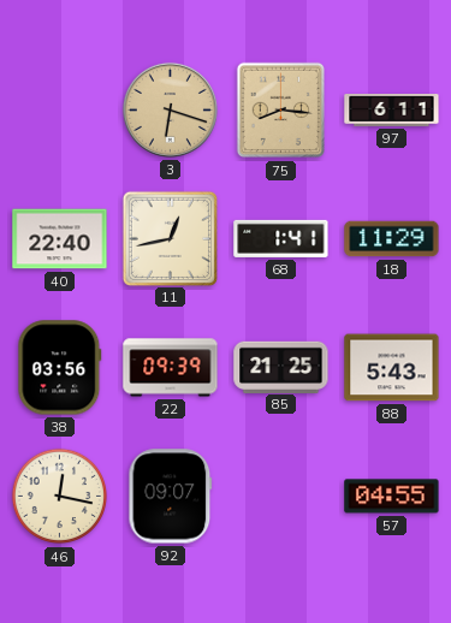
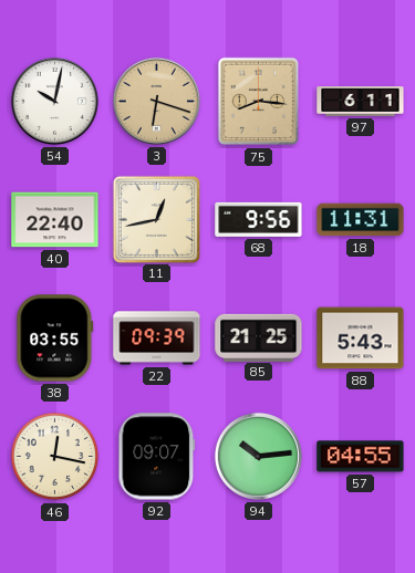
54: none -> 10:02 (54, 101)
68: 1:41 -> 9:56 (259, 219)
18: 11:29 -> 11:31 (361, 220)
38: 03:56 -> 03:55 (55, 338)
94: none -> 10:14 (258, 456)
